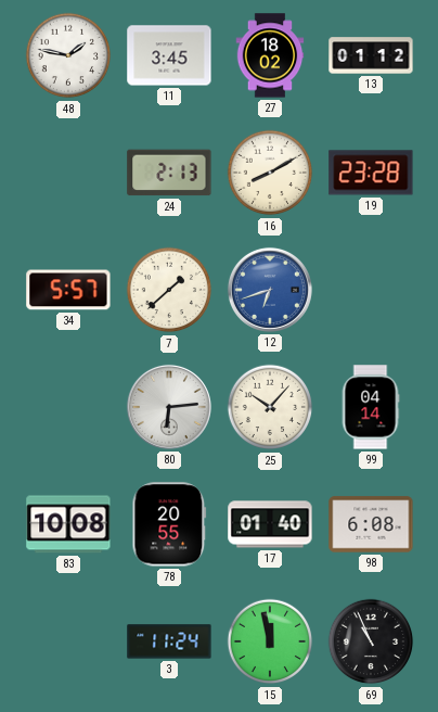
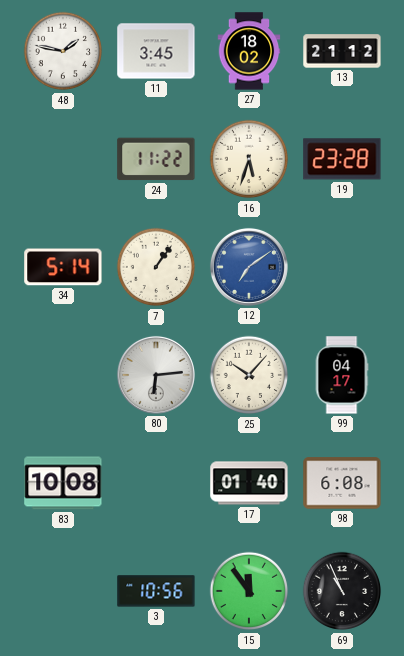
13: 01:12 -> 21:12 (342, 51)
24: 2:13 -> 11:22 (156, 159)
16: 8:10 -> 5:33 (249, 159)
34: 5:57 -> 5:14 (63, 267)
7: 1:38 -> 1:06 (156, 267)
12: 6:42 -> 7:09 (249, 267)
99: 04:14 -> 04:17 (342, 375)
78: 20:55 -> none (169, 524)
3: 11:24 -> 10:56 (156, 591)
15: 11:58 -> 11:54 (249, 591)
